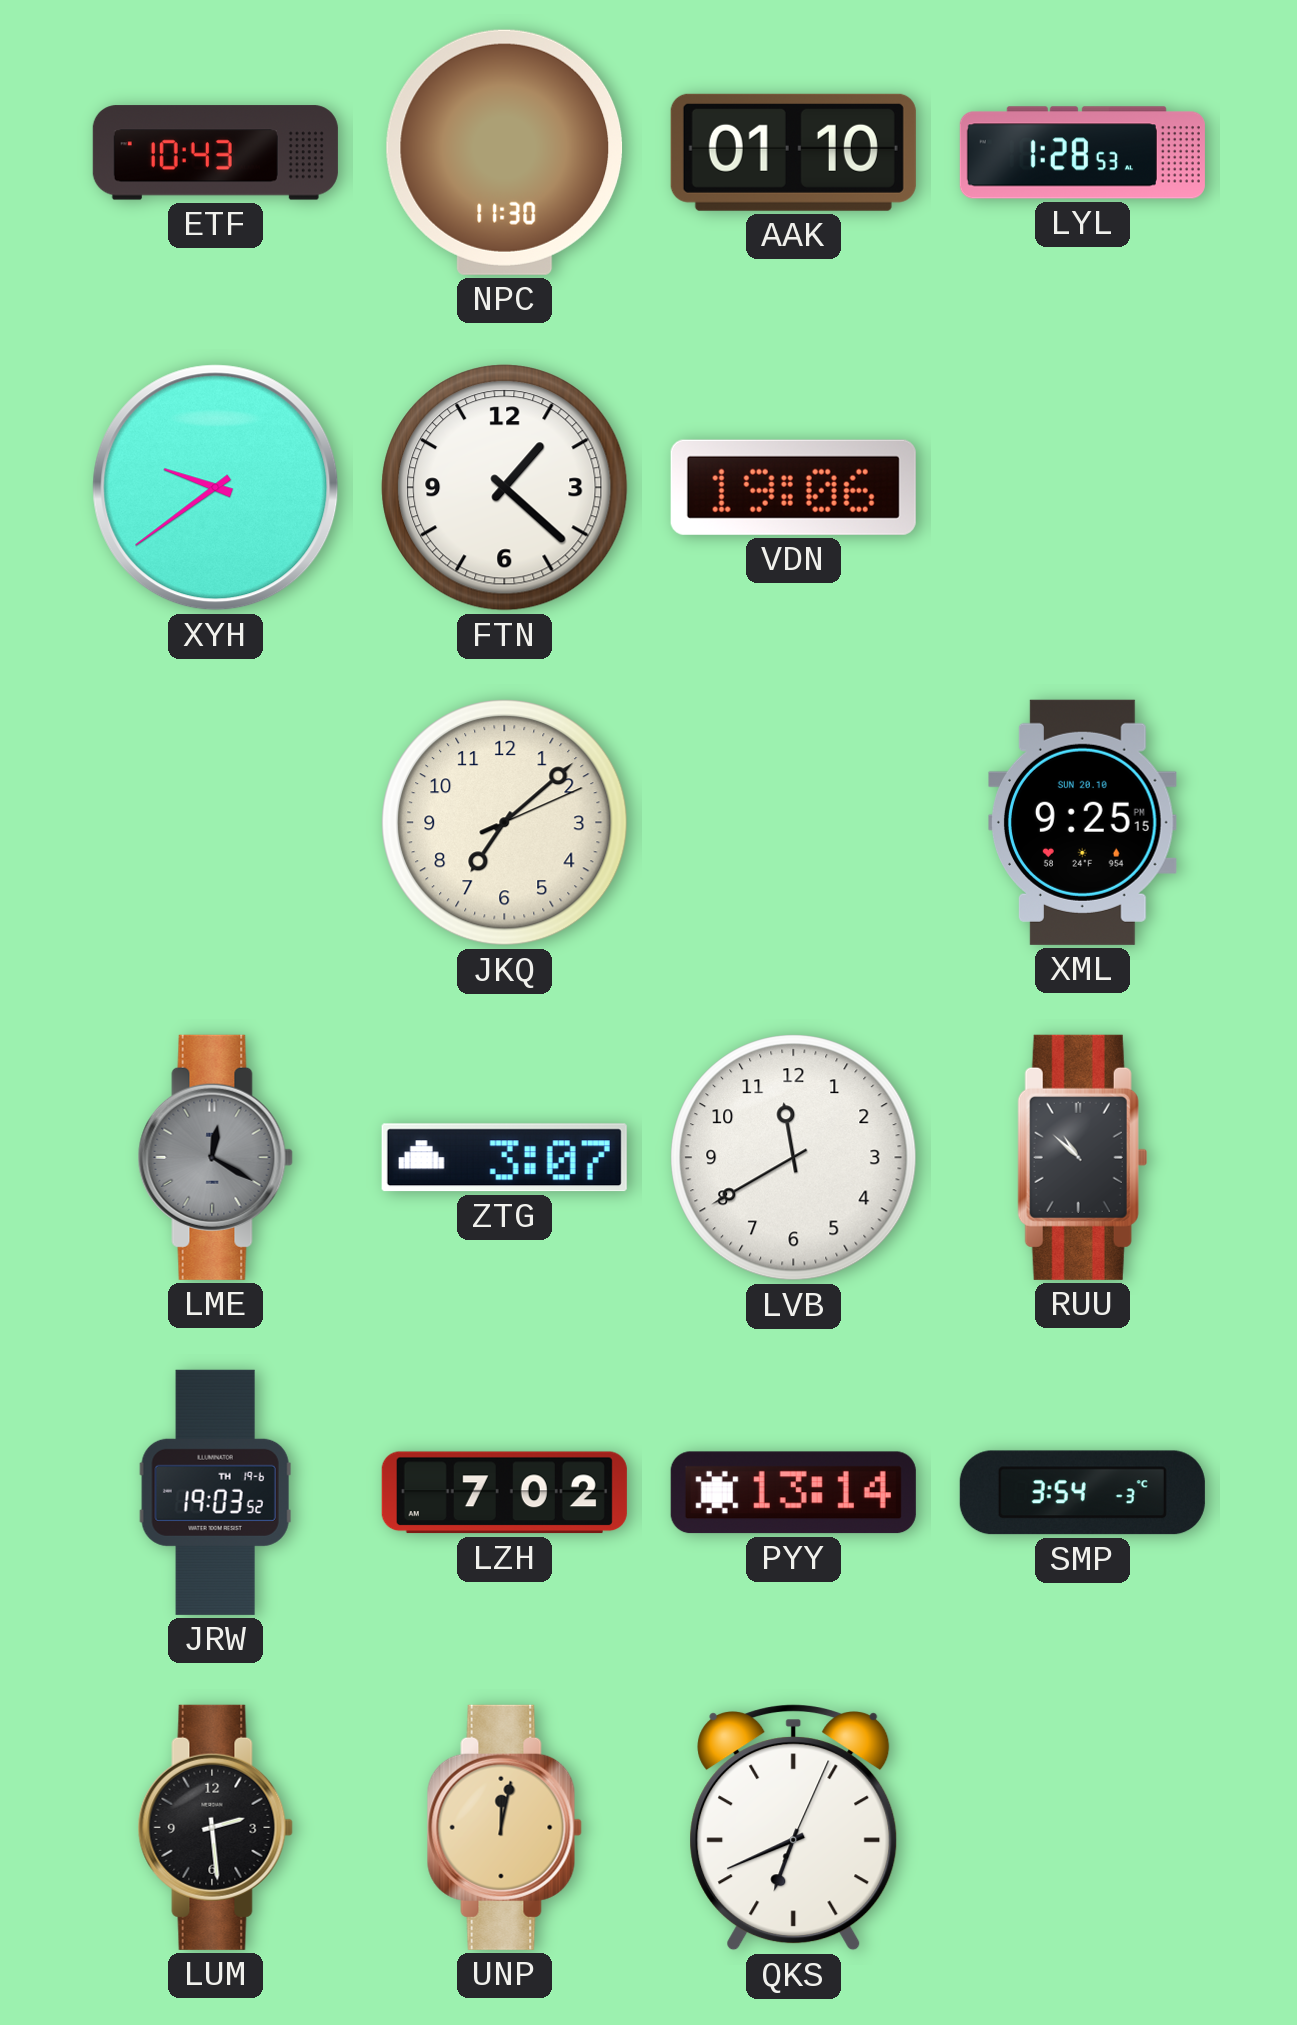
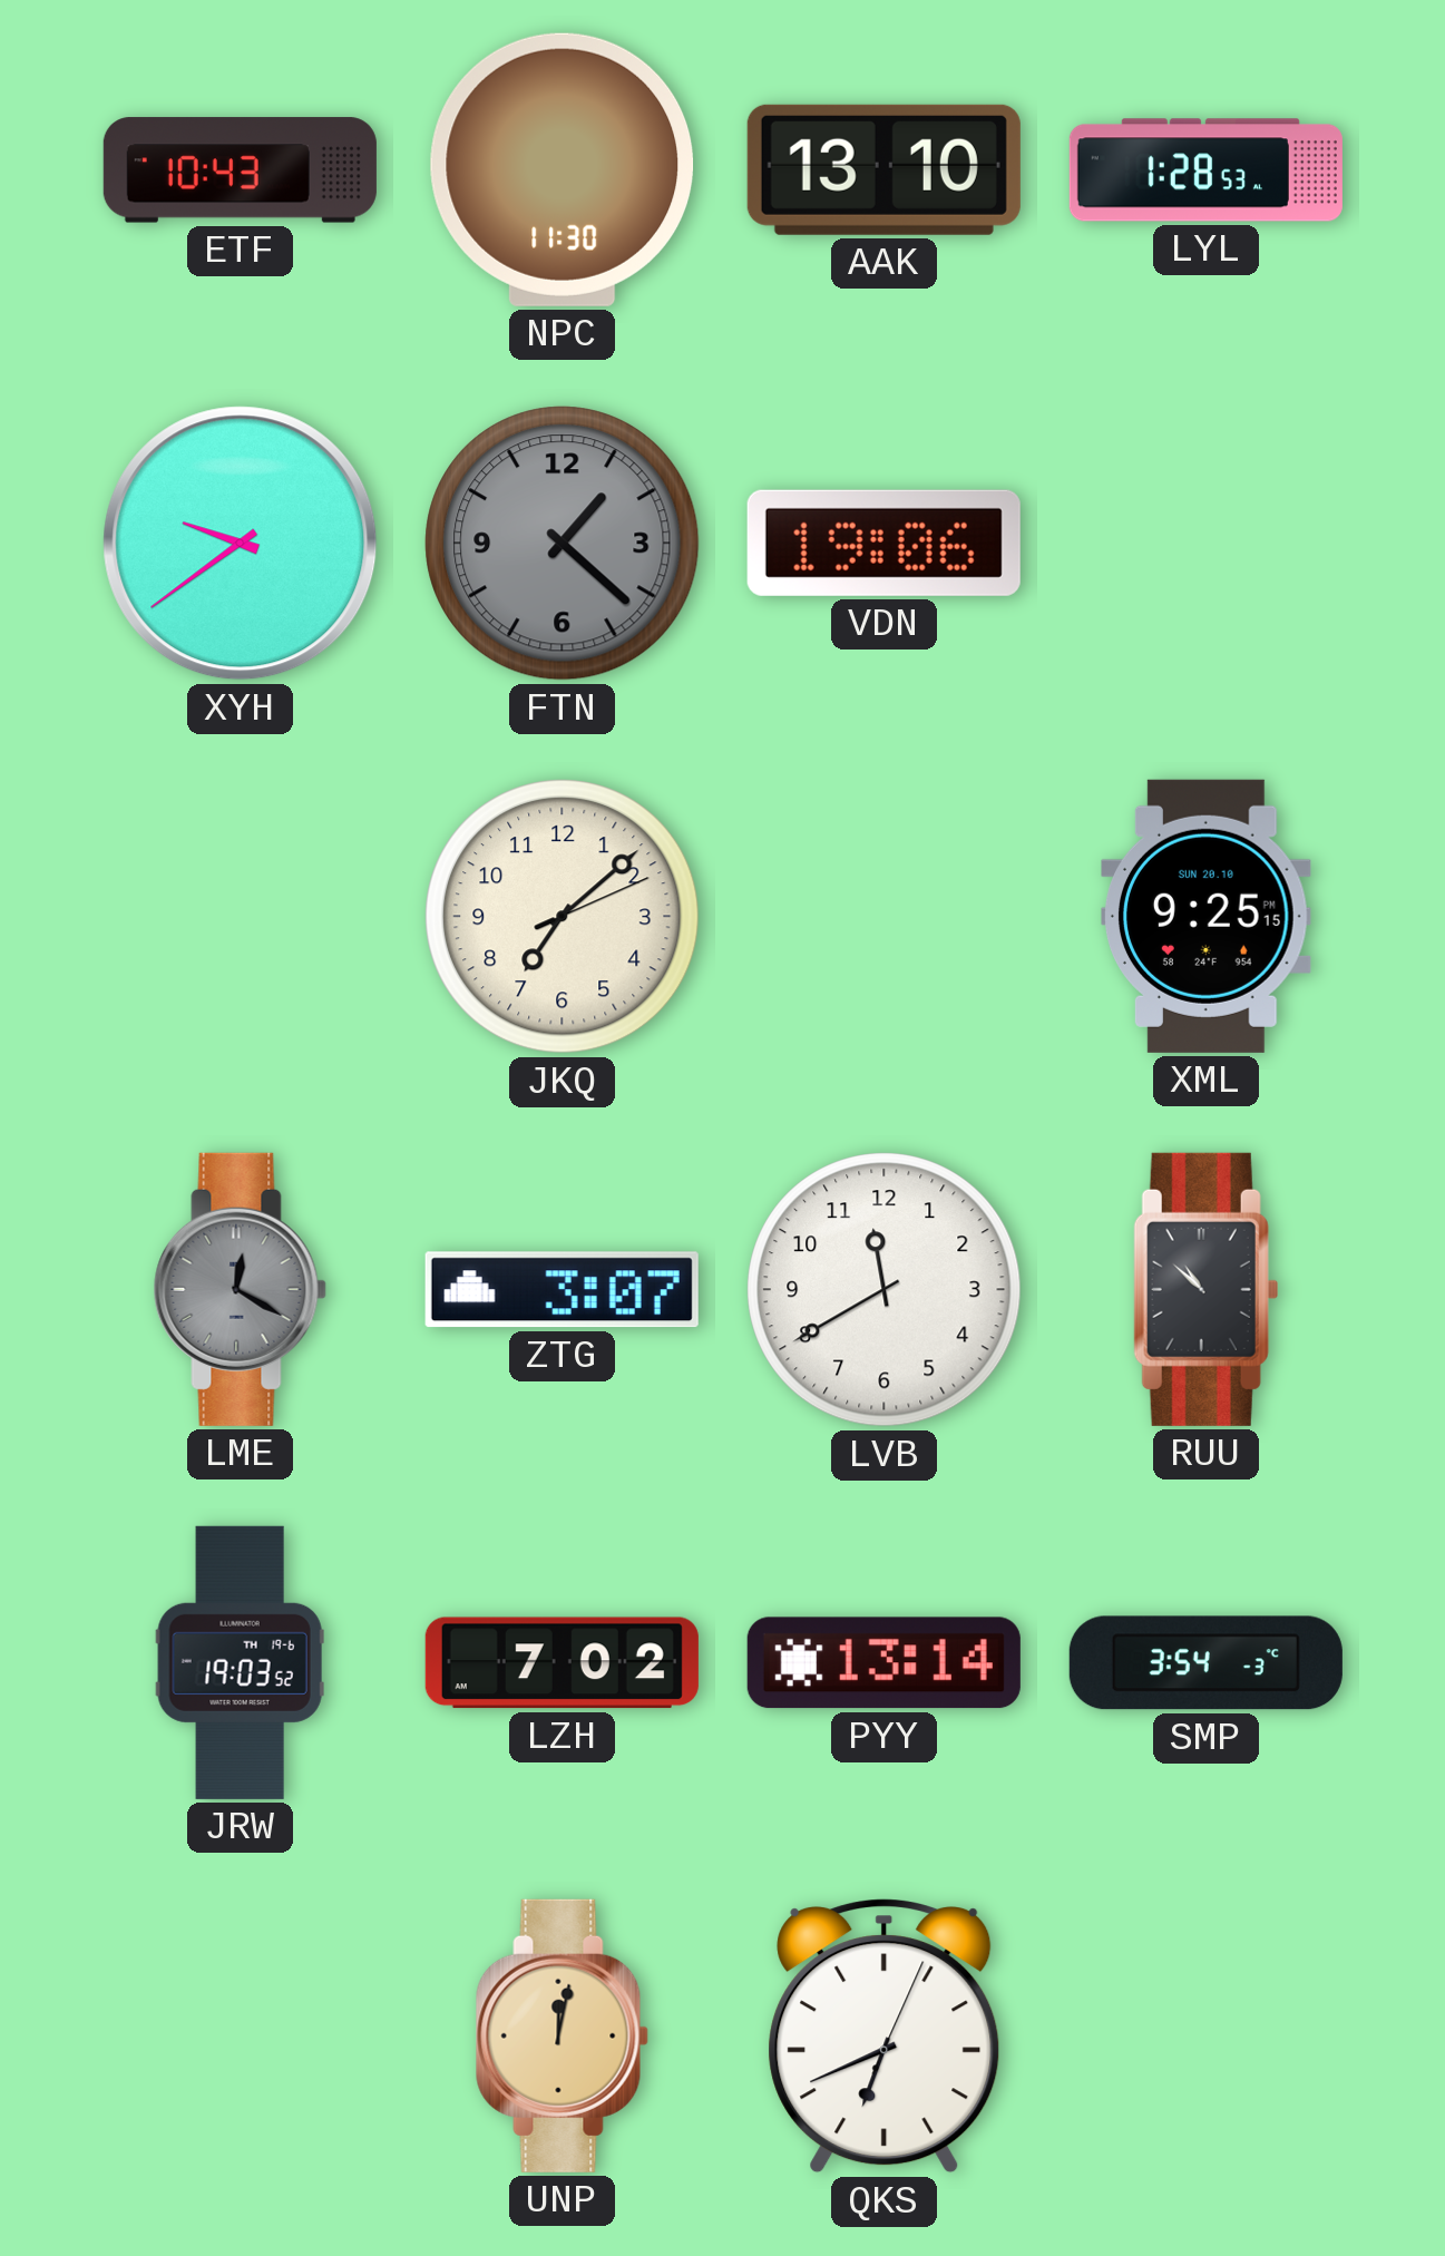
AAK: 01:10 -> 13:10 (883, 169)
FTN dial: white -> grey (563, 544)
LUM: 2:29 -> none (215, 1827)
